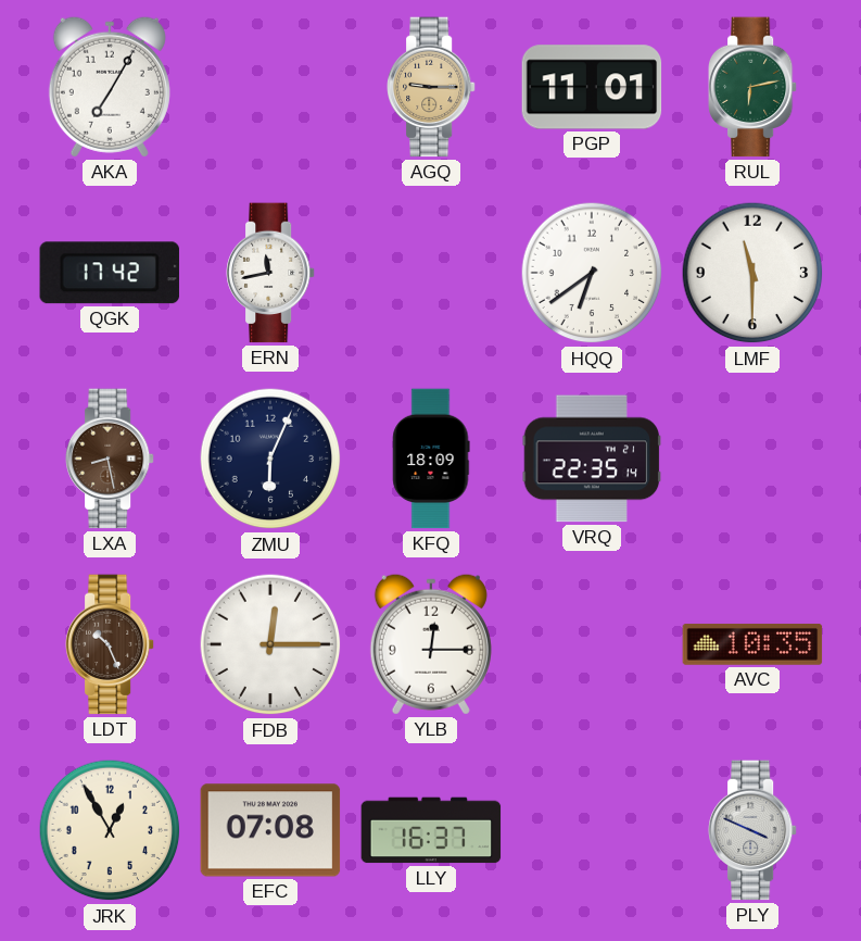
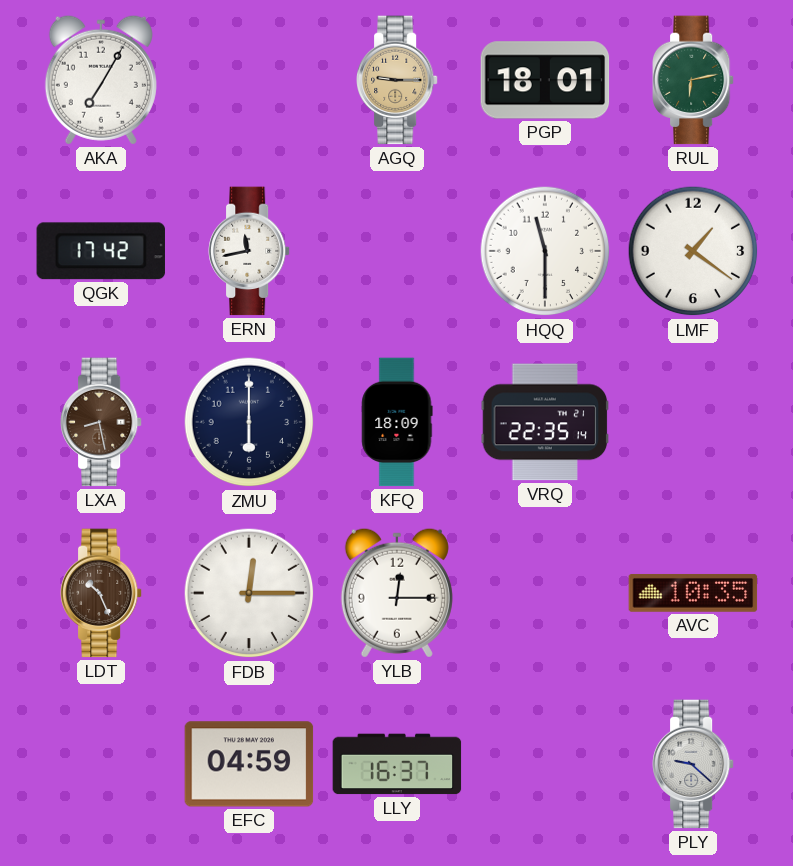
PGP: 11:01 -> 18:01 (545, 80)
HQQ: 6:39 -> 11:30 (545, 251)
LMF: 11:30 -> 1:21 (693, 251)
ZMU: 6:04 -> 6:00 (249, 422)
JRK: 12:55 -> none (110, 830)
EFC: 07:08 -> 04:59 (249, 764)
PLY: 3:49 -> 9:22 (694, 764)
